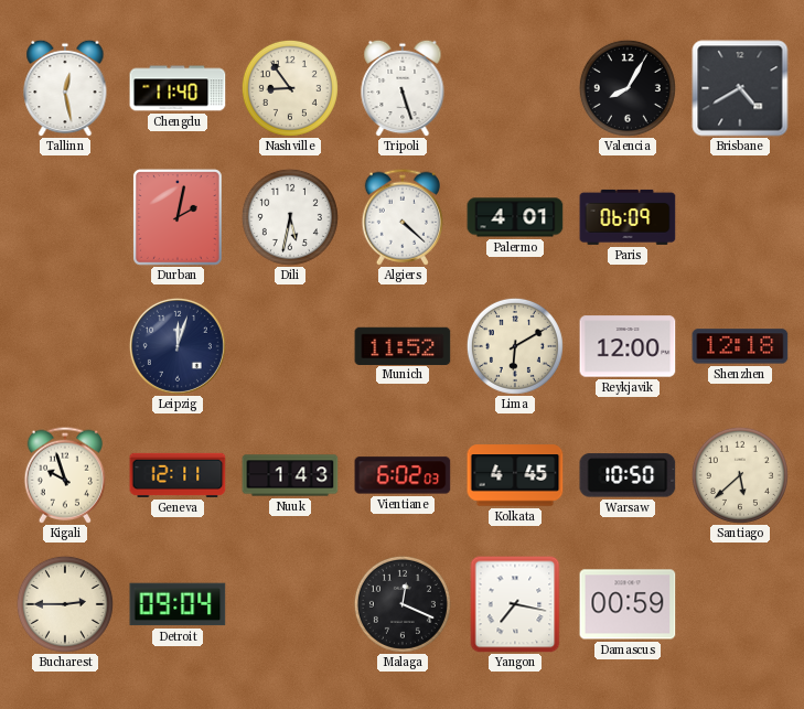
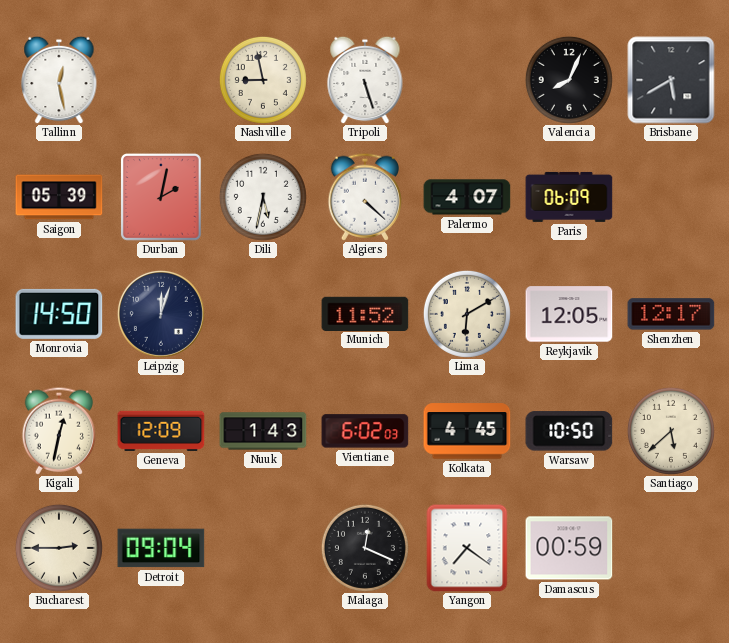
Chengdu: 11:40 -> none (178, 88)
Nashville: 8:54 -> 8:58 (263, 80)
Valencia: 8:05 -> 8:04 (569, 80)
Brisbane: 4:40 -> 5:40 (671, 80)
Saigon: none -> 05:39 (59, 197)
Palermo: 4:01 -> 4:07 (467, 197)
Monrovia: none -> 14:50 (59, 314)
Reykjavik: 12:00 -> 12:05 (569, 314)
Shenzhen: 12:18 -> 12:17 (671, 314)
Kigali: 9:57 -> 12:32 (58, 431)
Geneva: 12:11 -> 12:09 (161, 431)
Yangon: 7:17 -> 7:21 (467, 548)
